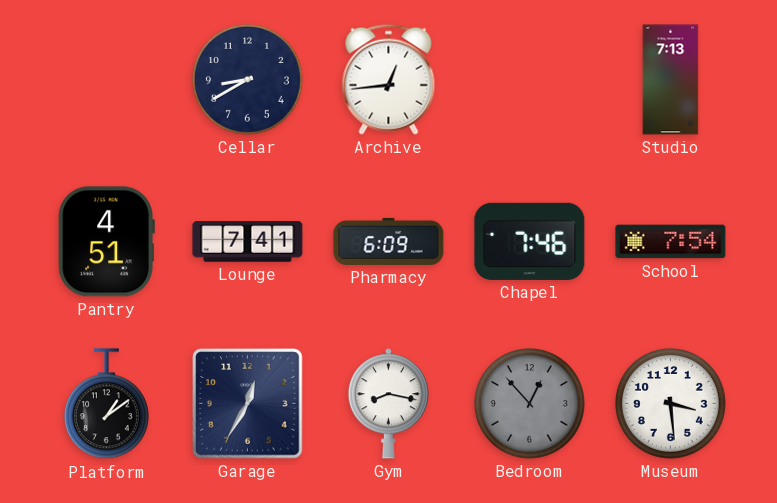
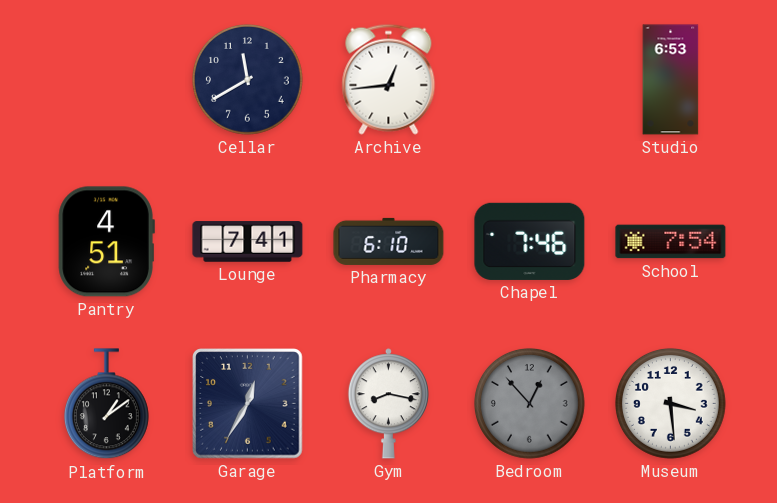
Cellar: 8:40 -> 11:40 (248, 80)
Studio: 7:13 -> 6:53 (671, 80)
Pharmacy: 6:09 -> 6:10 (389, 241)
